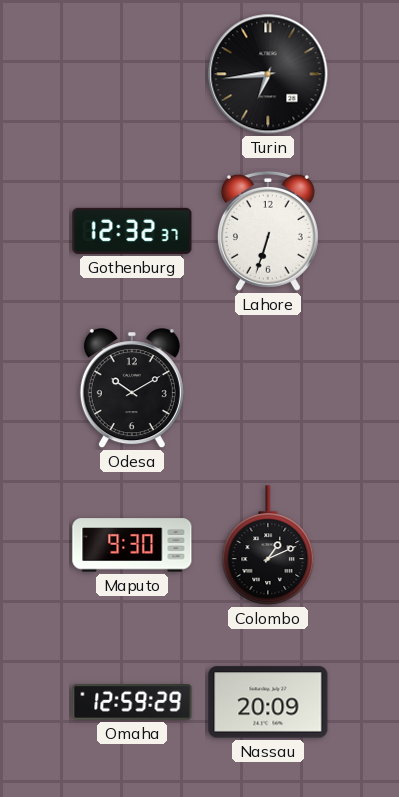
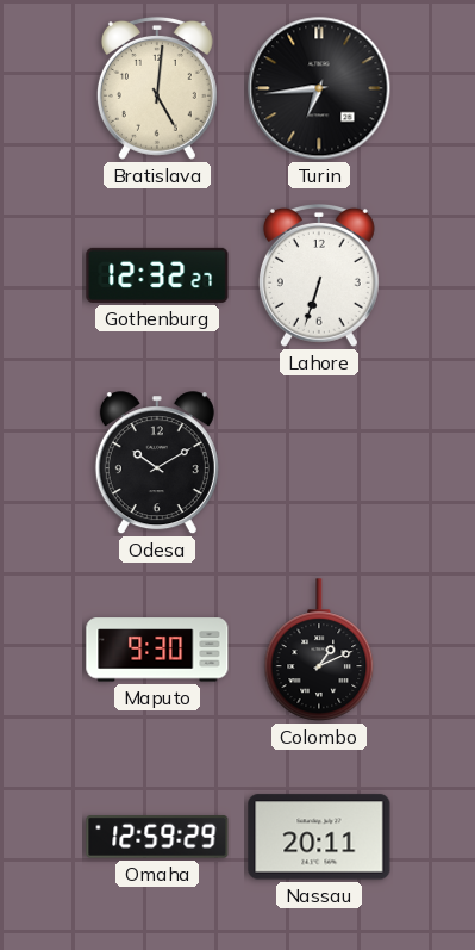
Bratislava: none -> 5:01 (157, 89)
Gothenburg: 12:32:37 -> 12:32:27 (157, 275)
Nassau: 20:09 -> 20:11 (319, 837)
